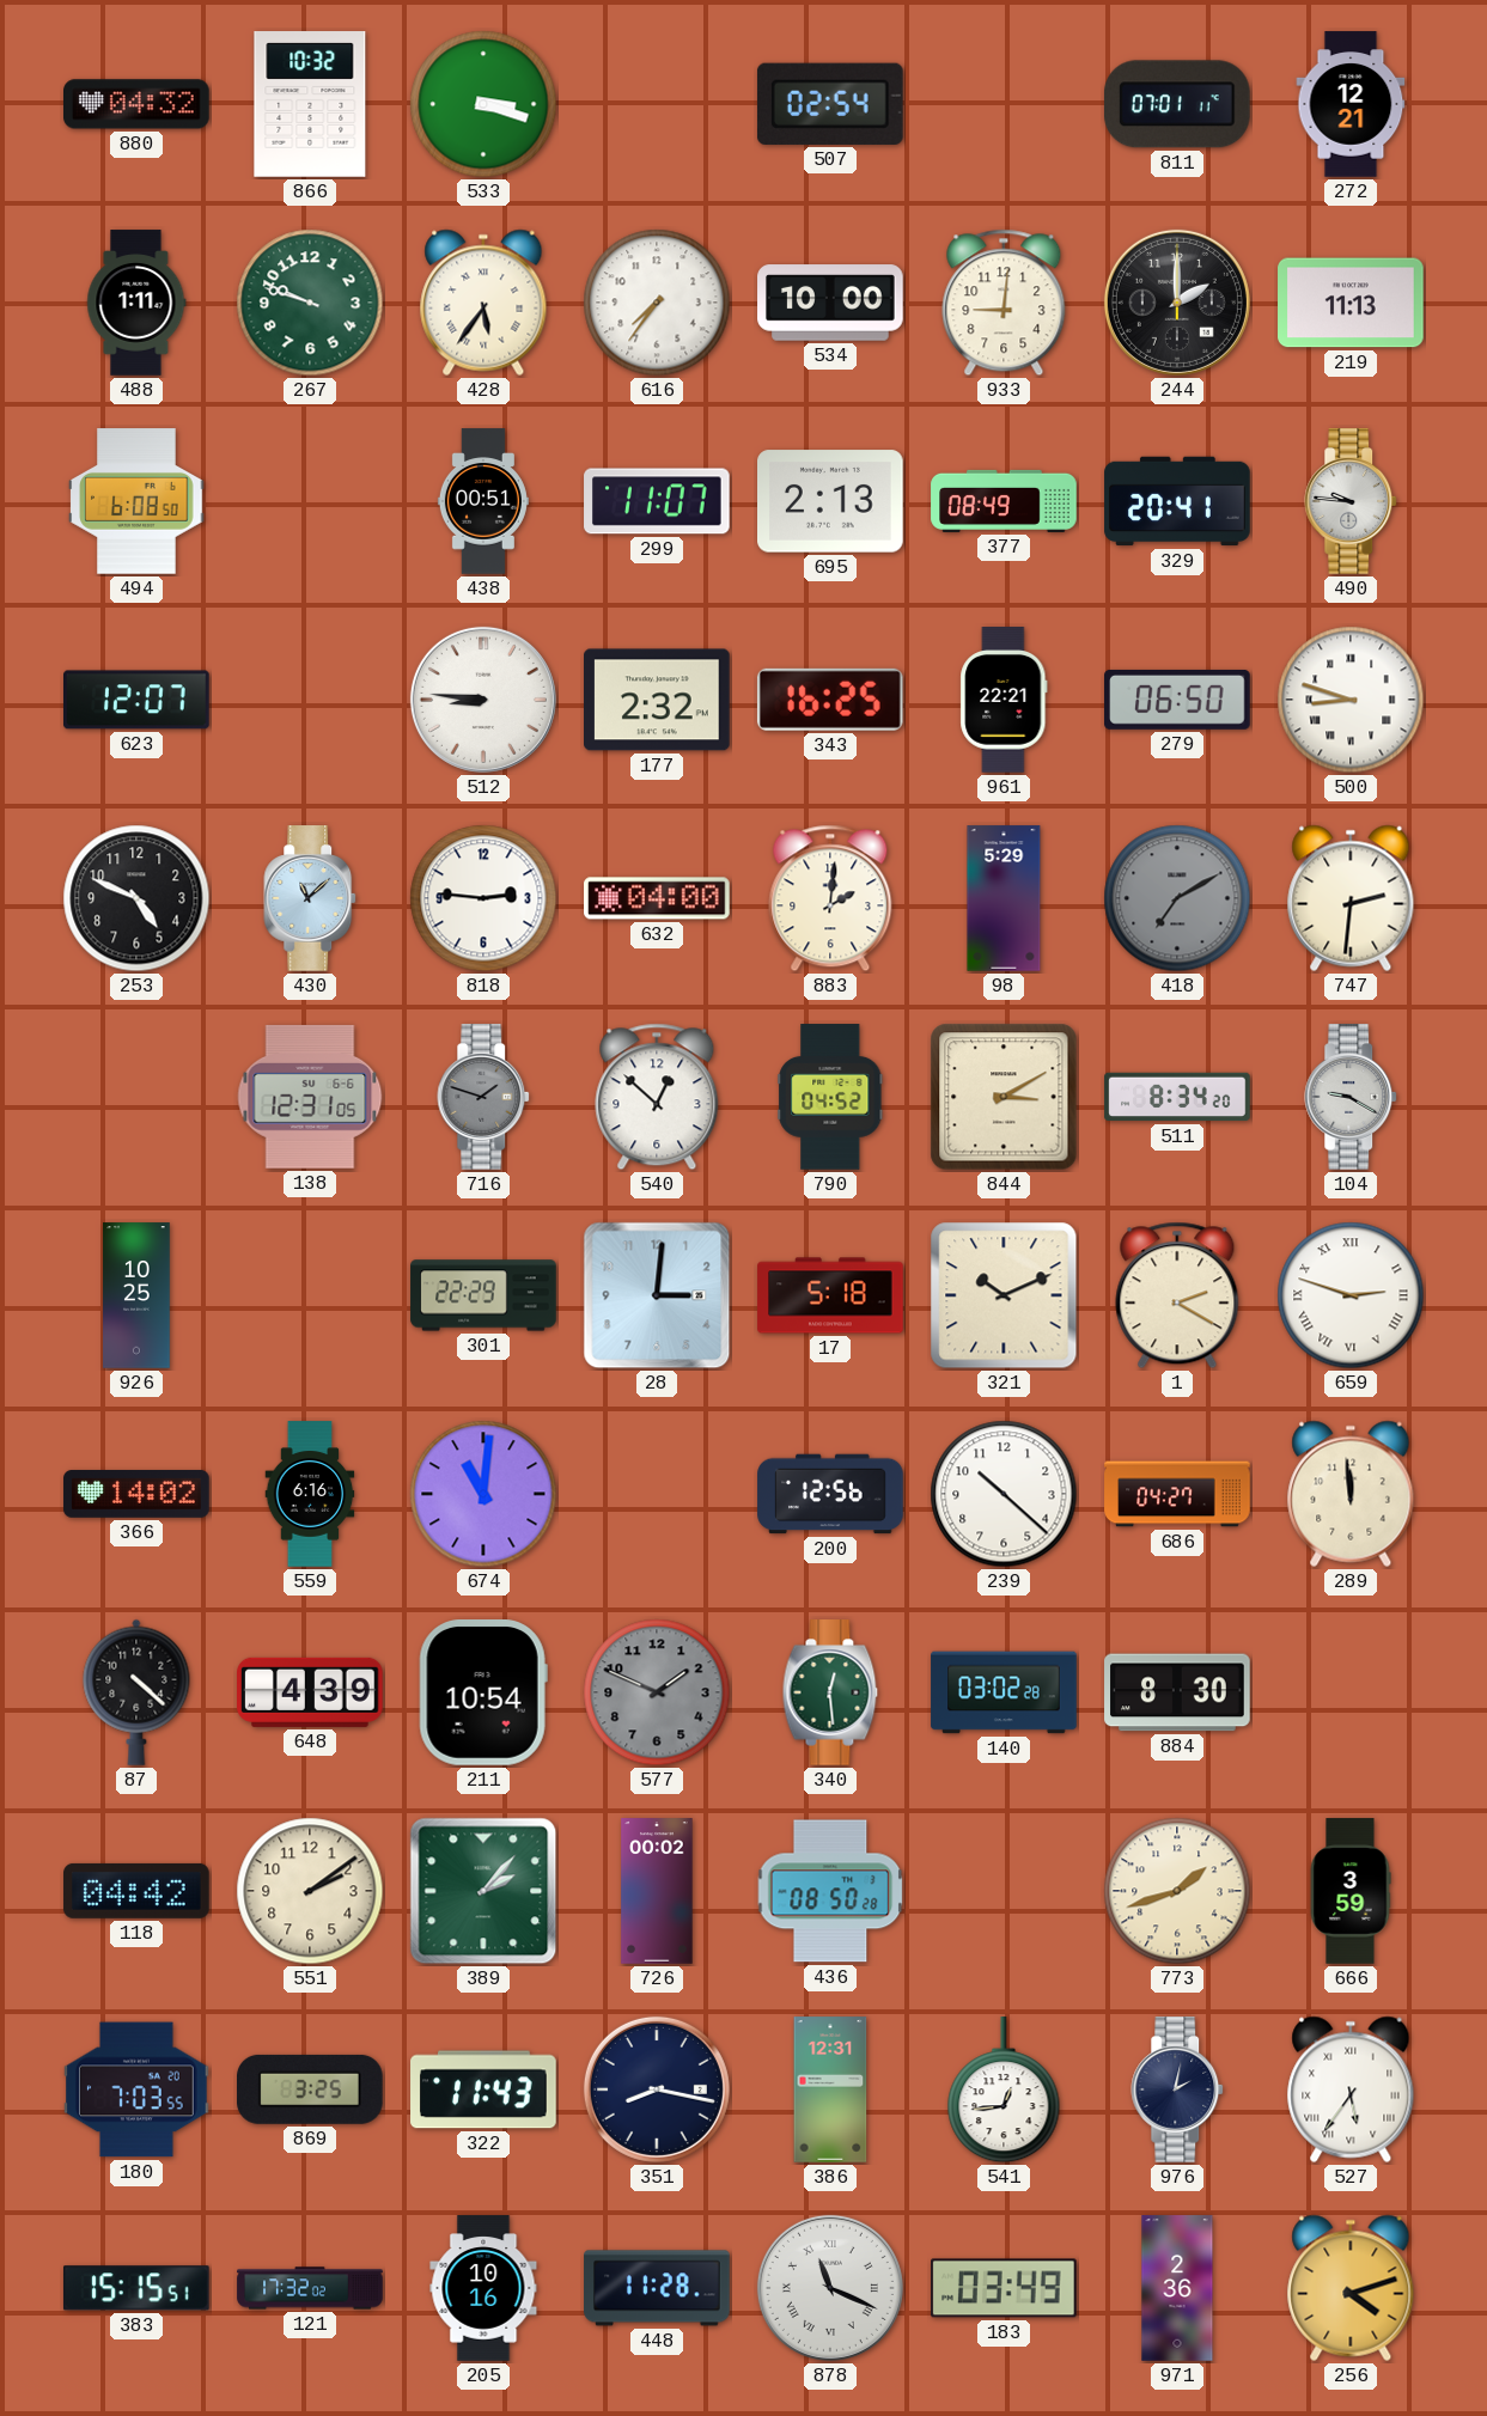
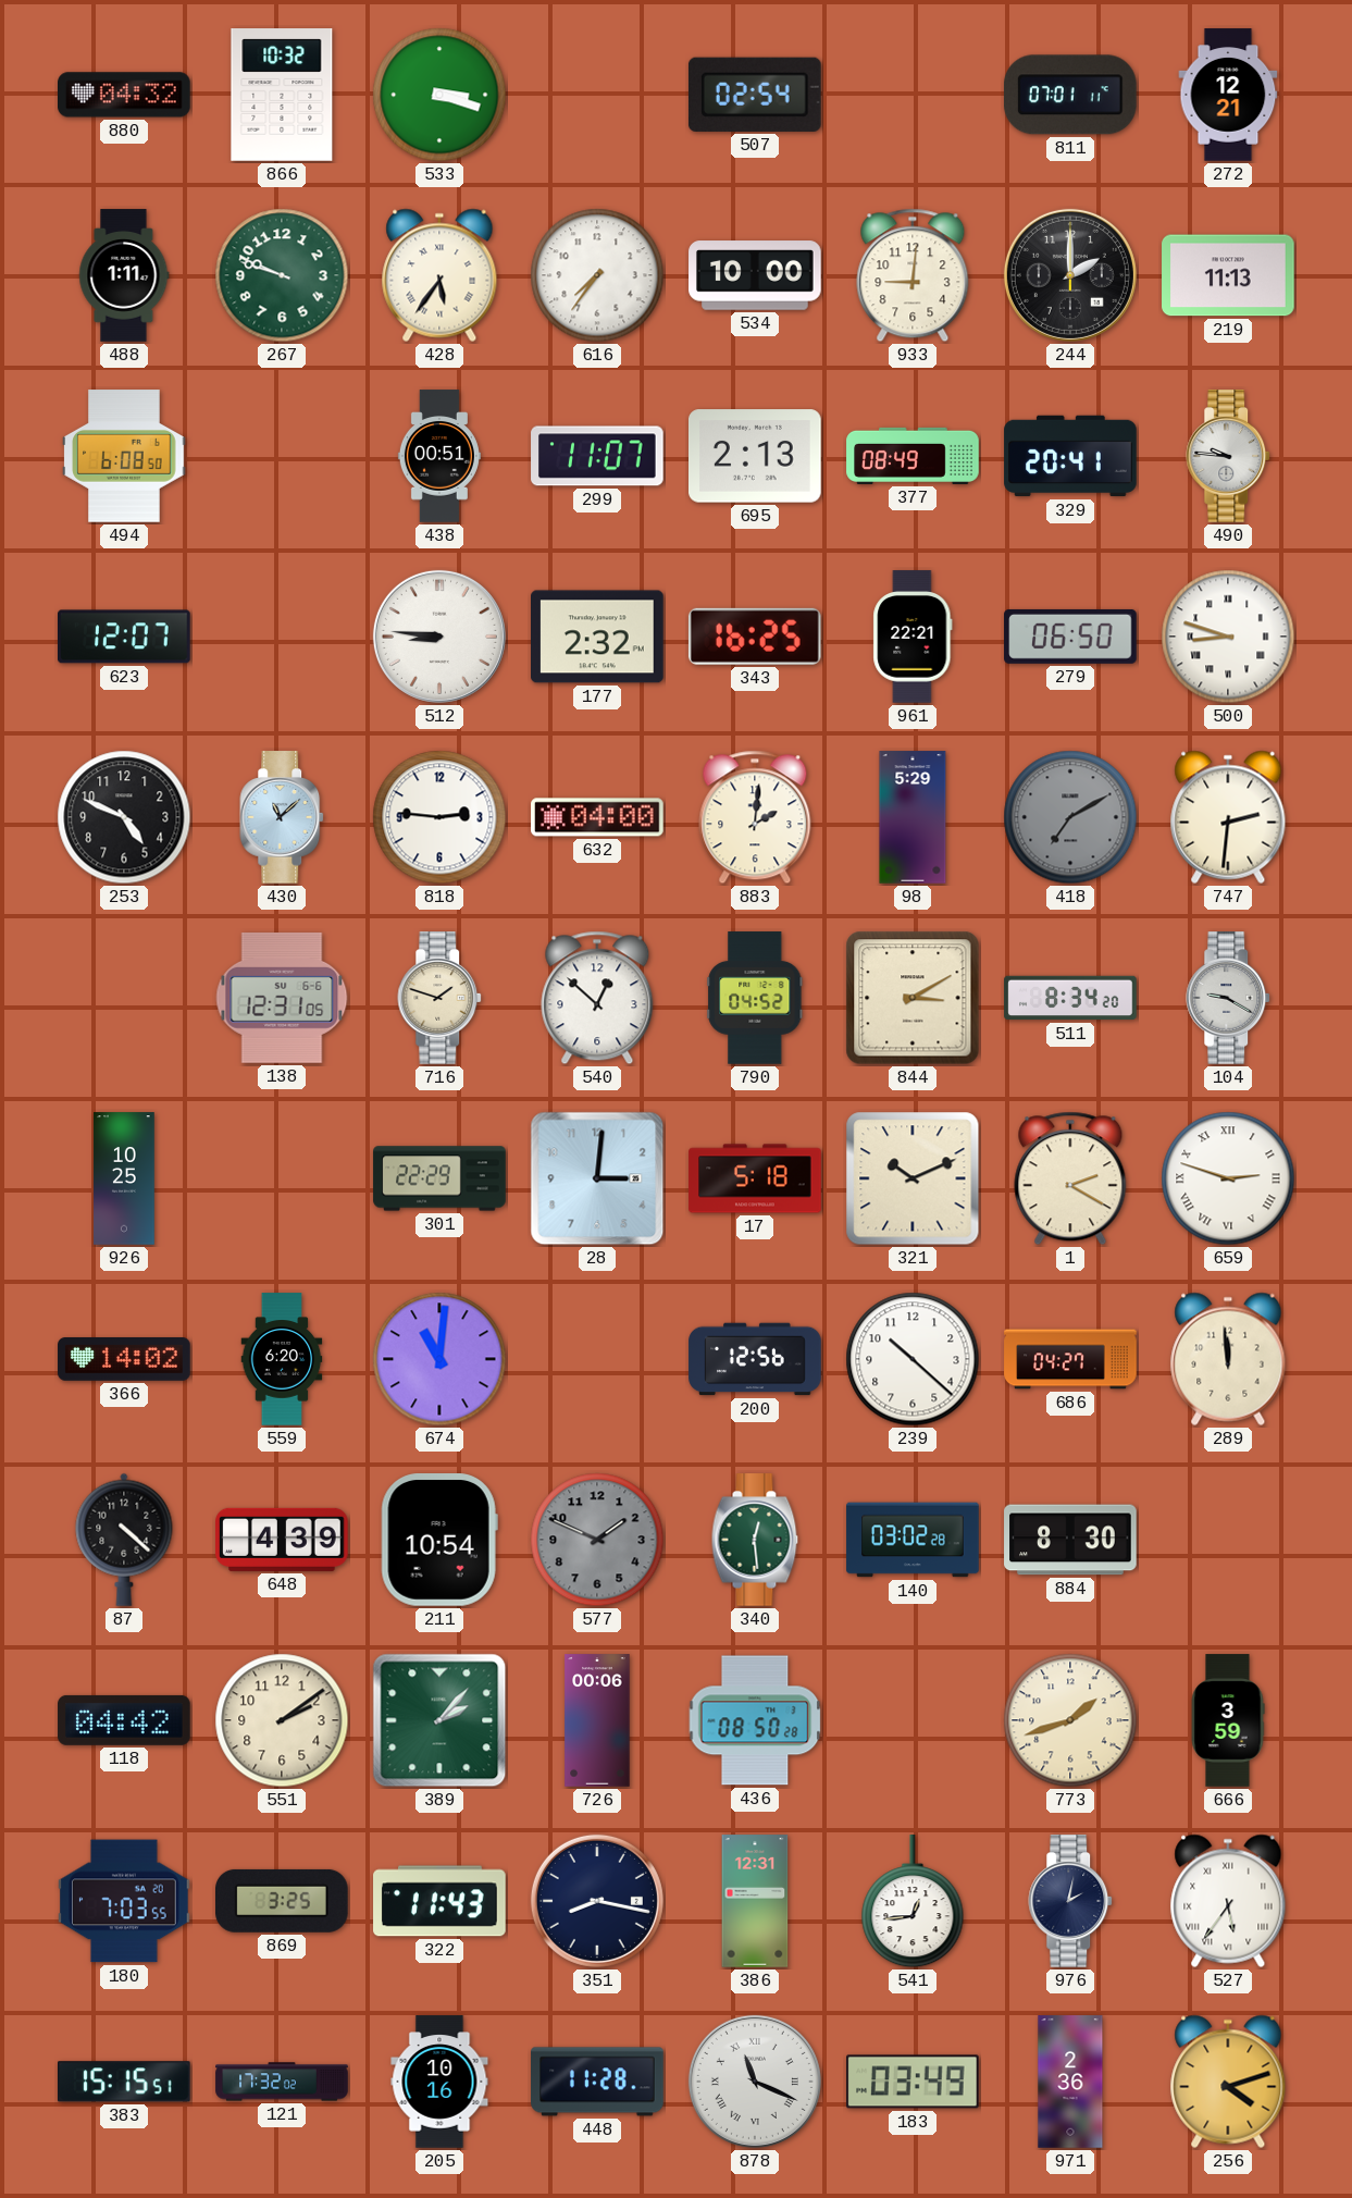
716 dial: grey -> cream (441, 998)
559: 6:16 -> 6:20 (282, 1359)
726: 00:02 -> 00:06 (597, 1720)
